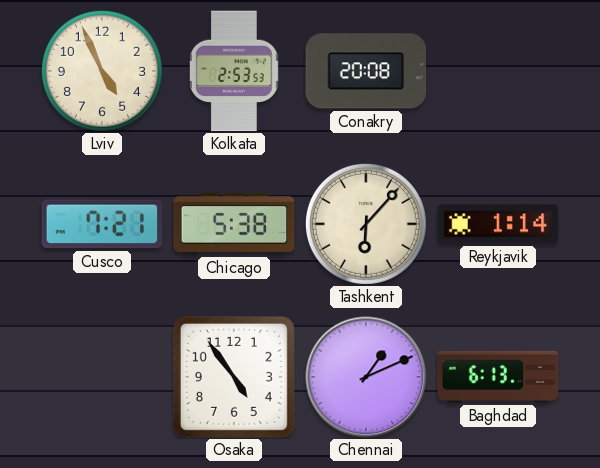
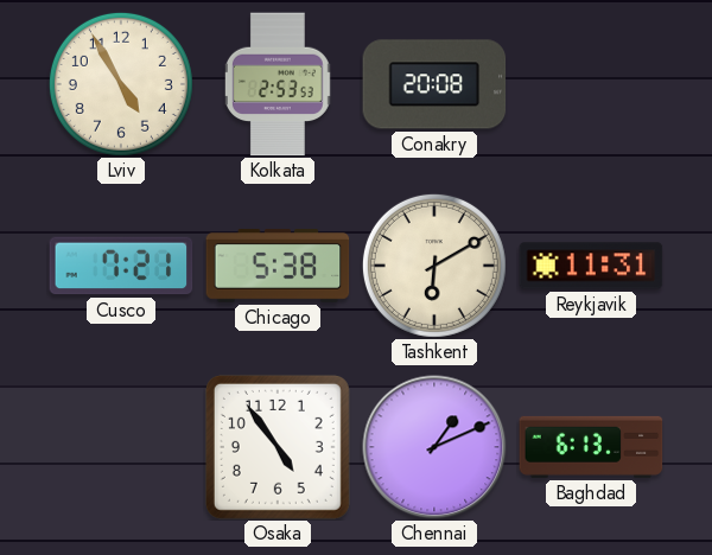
Lviv: 4:56 -> 4:55 (121, 84)
Tashkent: 6:07 -> 6:10 (434, 266)
Reykjavik: 1:14 -> 11:31 (591, 266)
